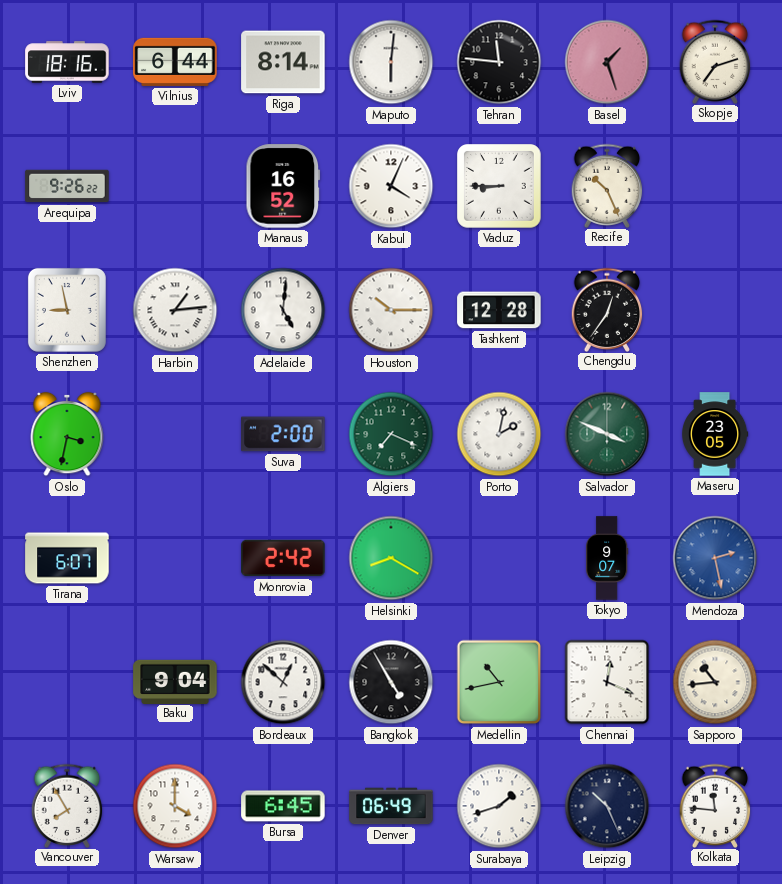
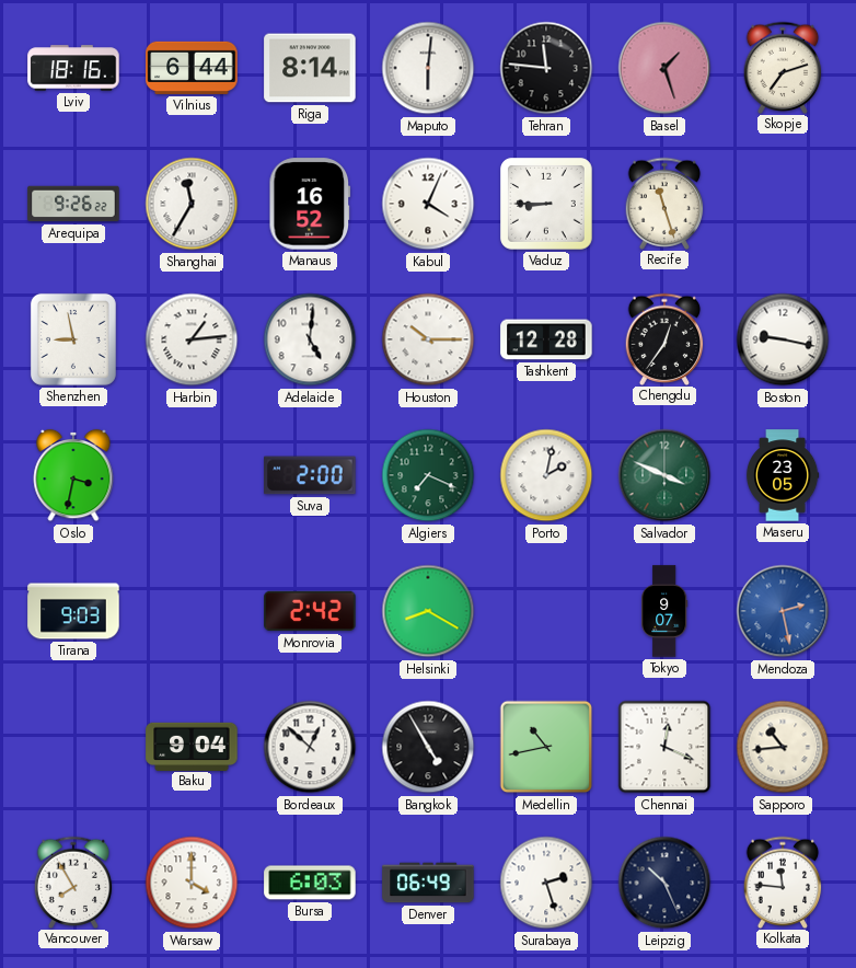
Shanghai: none -> 11:35 (192, 204)
Recife: 10:26 -> 11:27 (664, 203)
Boston: none -> 9:17 (783, 339)
Tirana: 6:07 -> 9:03 (73, 611)
Bursa: 6:45 -> 6:03 (310, 883)
Surabaya: 1:42 -> 2:27 (546, 883)
